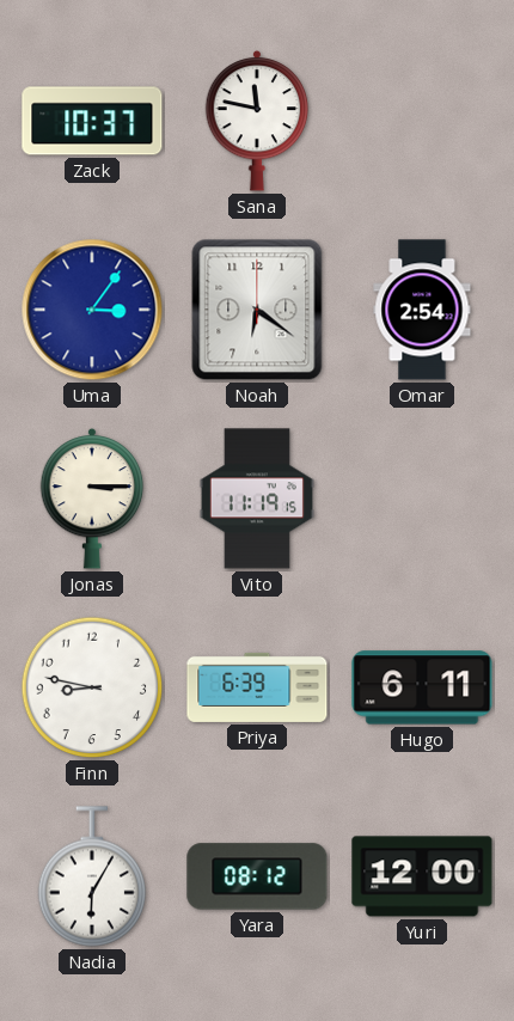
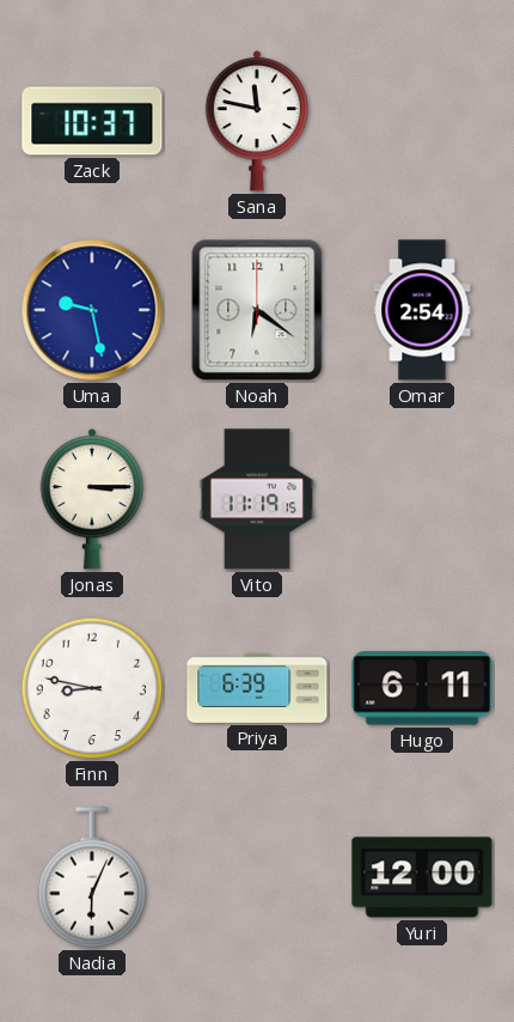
Uma: 3:06 -> 9:28 (92, 310)
Nadia: 6:05 -> 6:04 (92, 877)
Yara: 08:12 -> none (257, 876)
